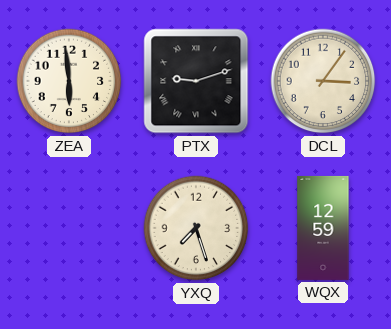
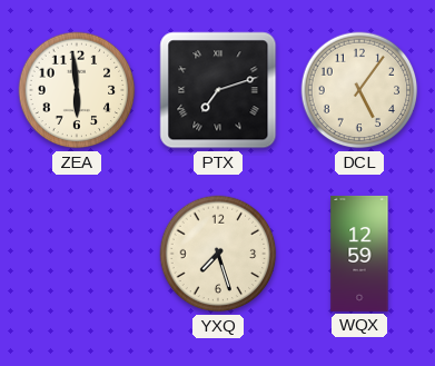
PTX: 9:12 -> 7:12 (218, 90)
DCL: 3:06 -> 5:06 (359, 90)
